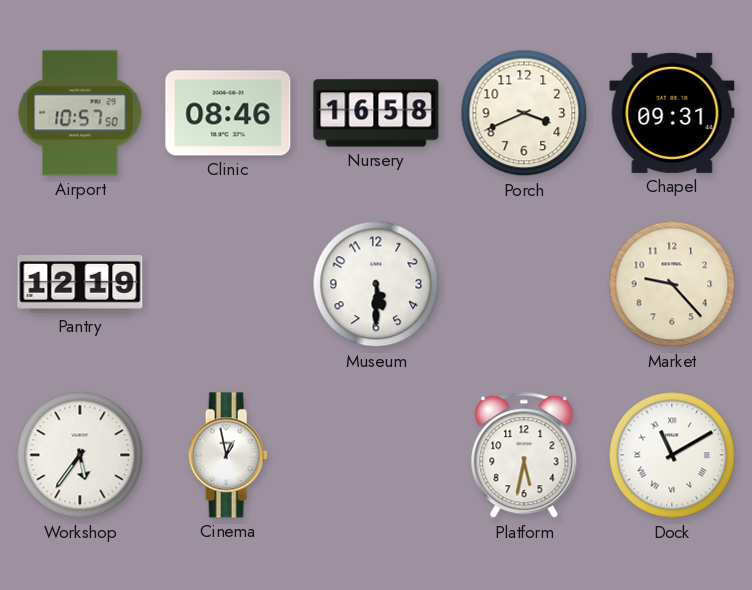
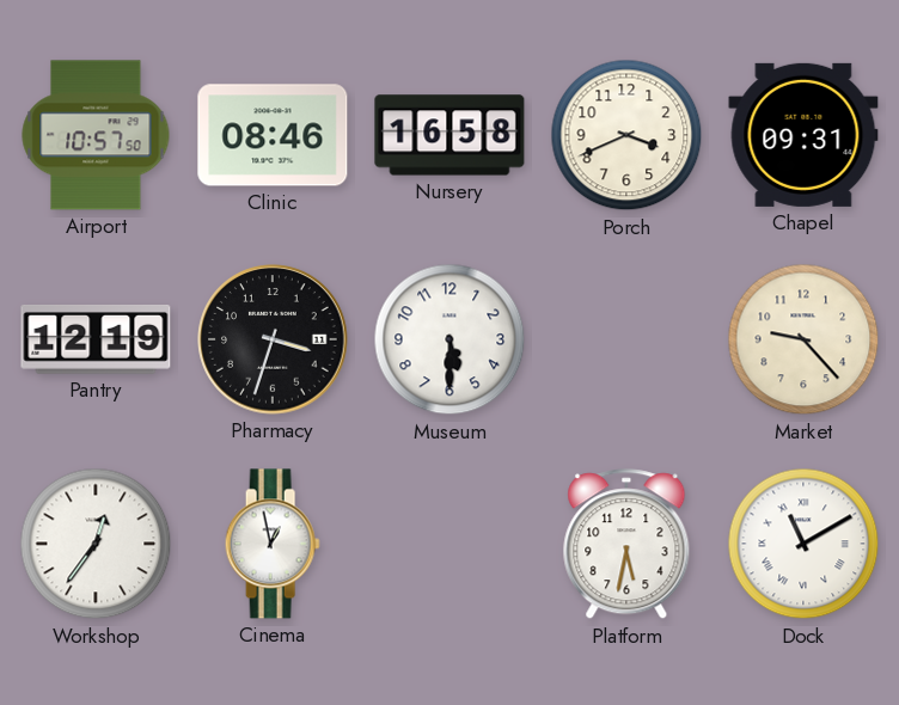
Pharmacy: none -> 3:33 (273, 339)
Workshop: 5:36 -> 12:36 (96, 544)
